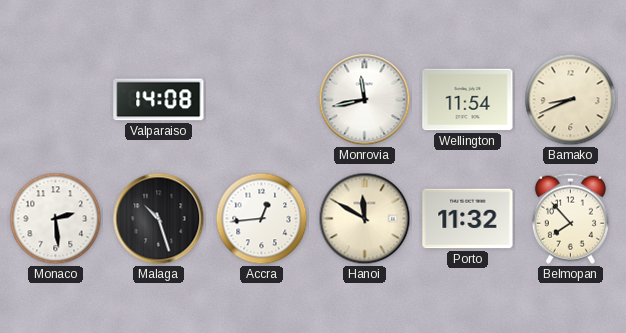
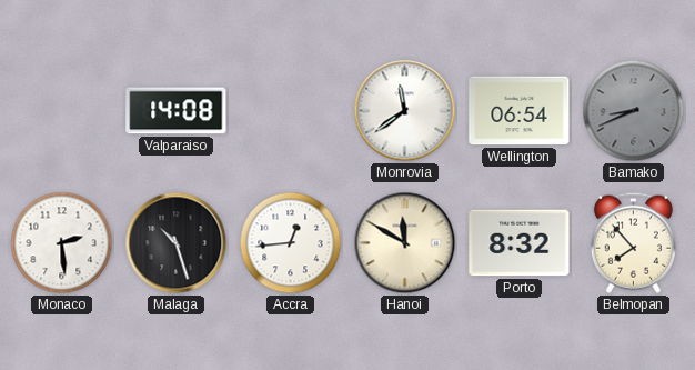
Monrovia: 11:43 -> 11:39 (405, 111)
Wellington: 11:54 -> 06:54 (520, 111)
Bamako dial: cream -> grey (634, 111)
Porto: 11:32 -> 8:32 (520, 243)
